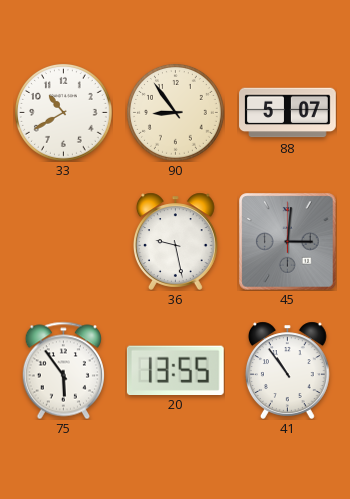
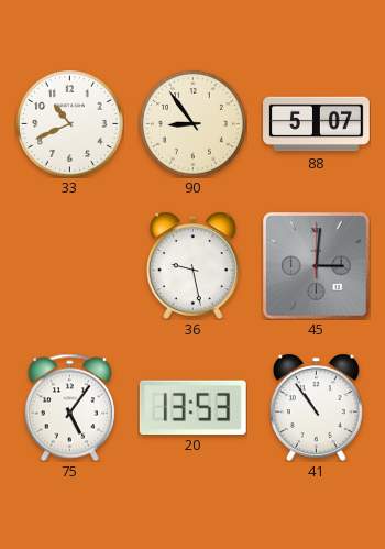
33: 10:40 -> 10:41 (70, 124)
75: 5:54 -> 5:06 (69, 407)
20: 13:55 -> 13:53 (193, 407)
